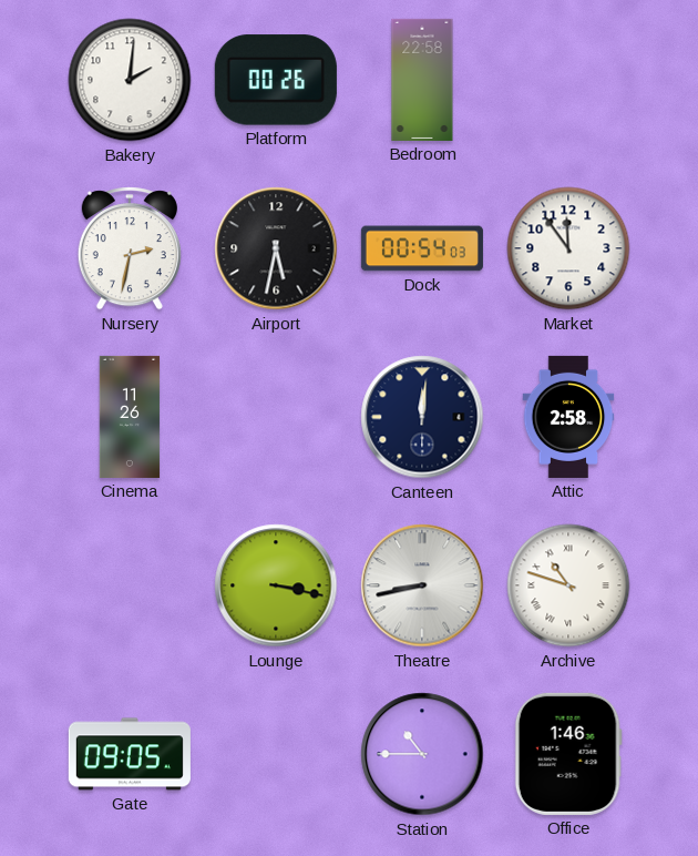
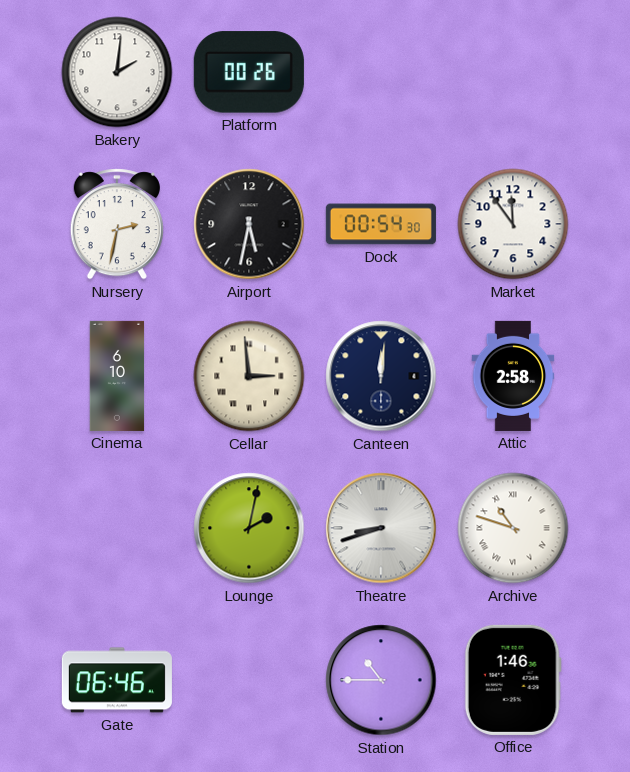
Bedroom: 22:58 -> none (422, 80)
Dock: 00:54:03 -> 00:54:30 (381, 224)
Cinema: 11:26 -> 6:10 (117, 376)
Cellar: none -> 2:59 (249, 376)
Lounge: 3:17 -> 2:02 (249, 528)
Theatre: 8:43 -> 8:42 (381, 528)
Gate: 09:05 -> 06:46 (117, 680)
